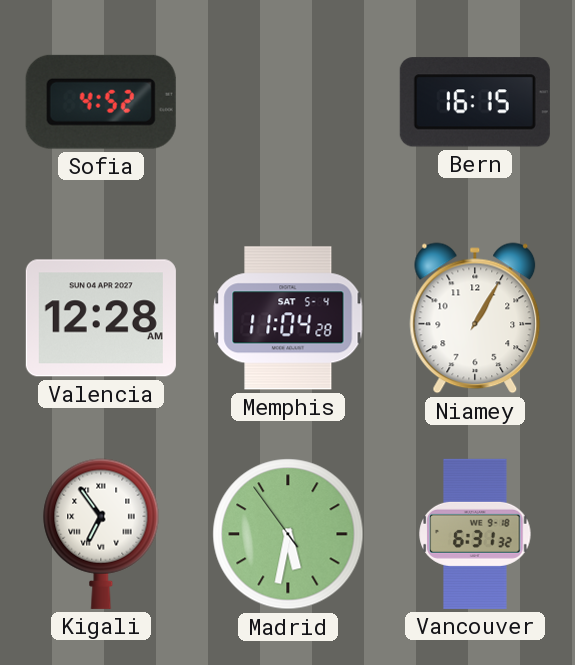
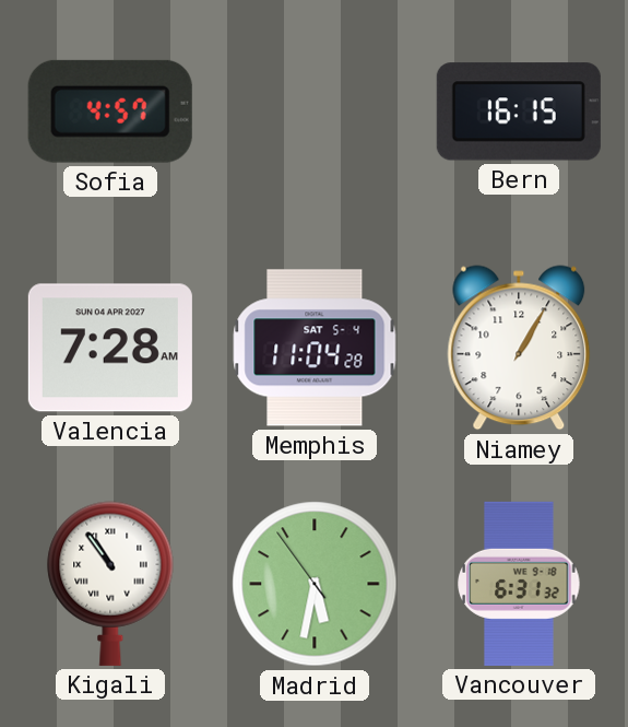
Sofia: 4:52 -> 4:57 (110, 112)
Valencia: 12:28 -> 7:28 (110, 348)
Kigali: 6:54 -> 10:54 (110, 584)
